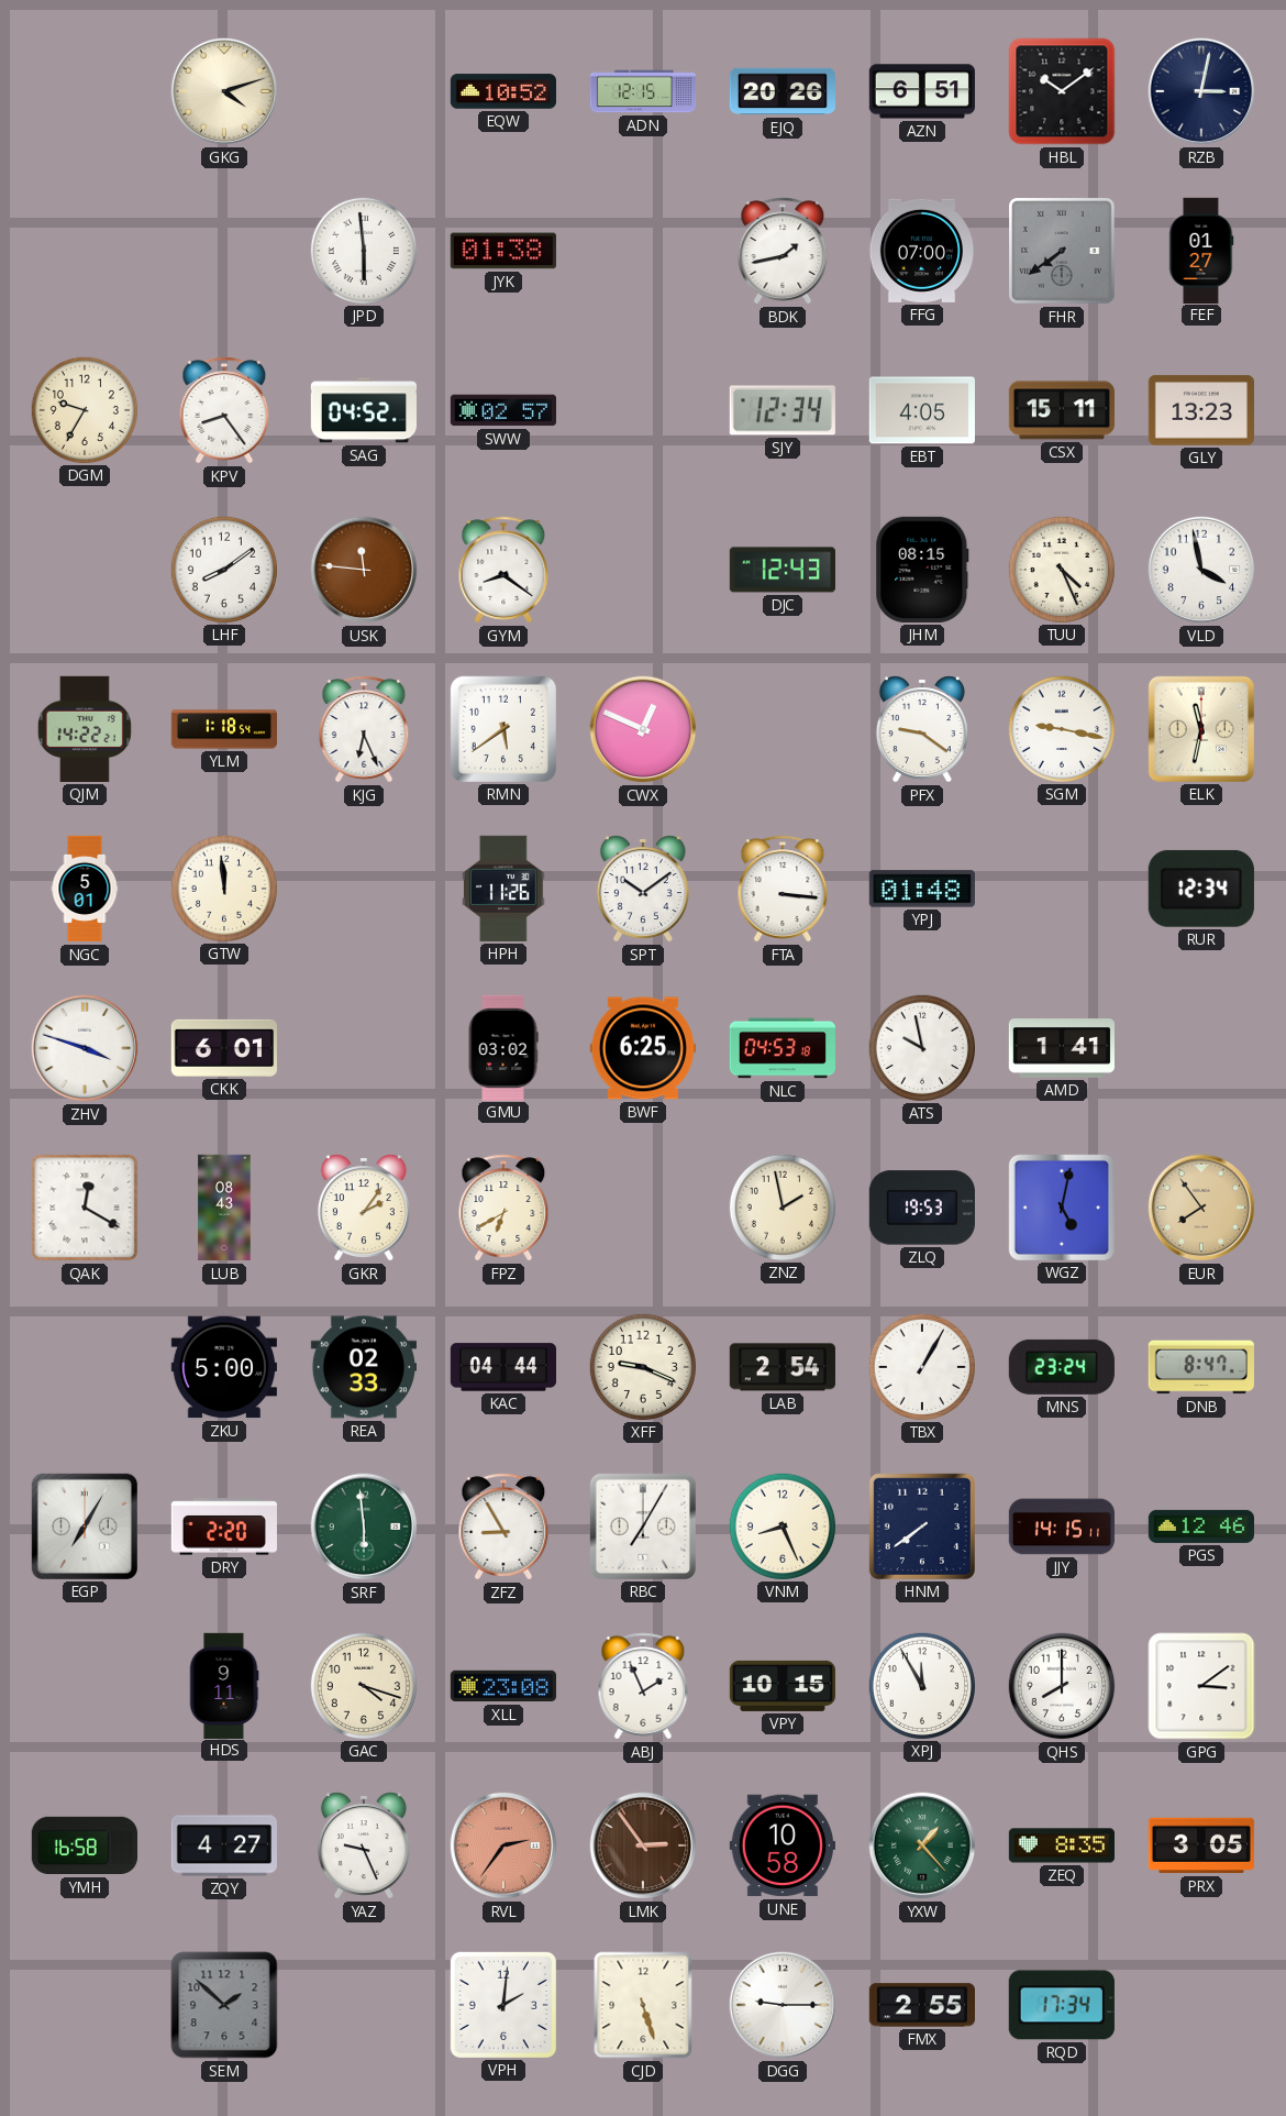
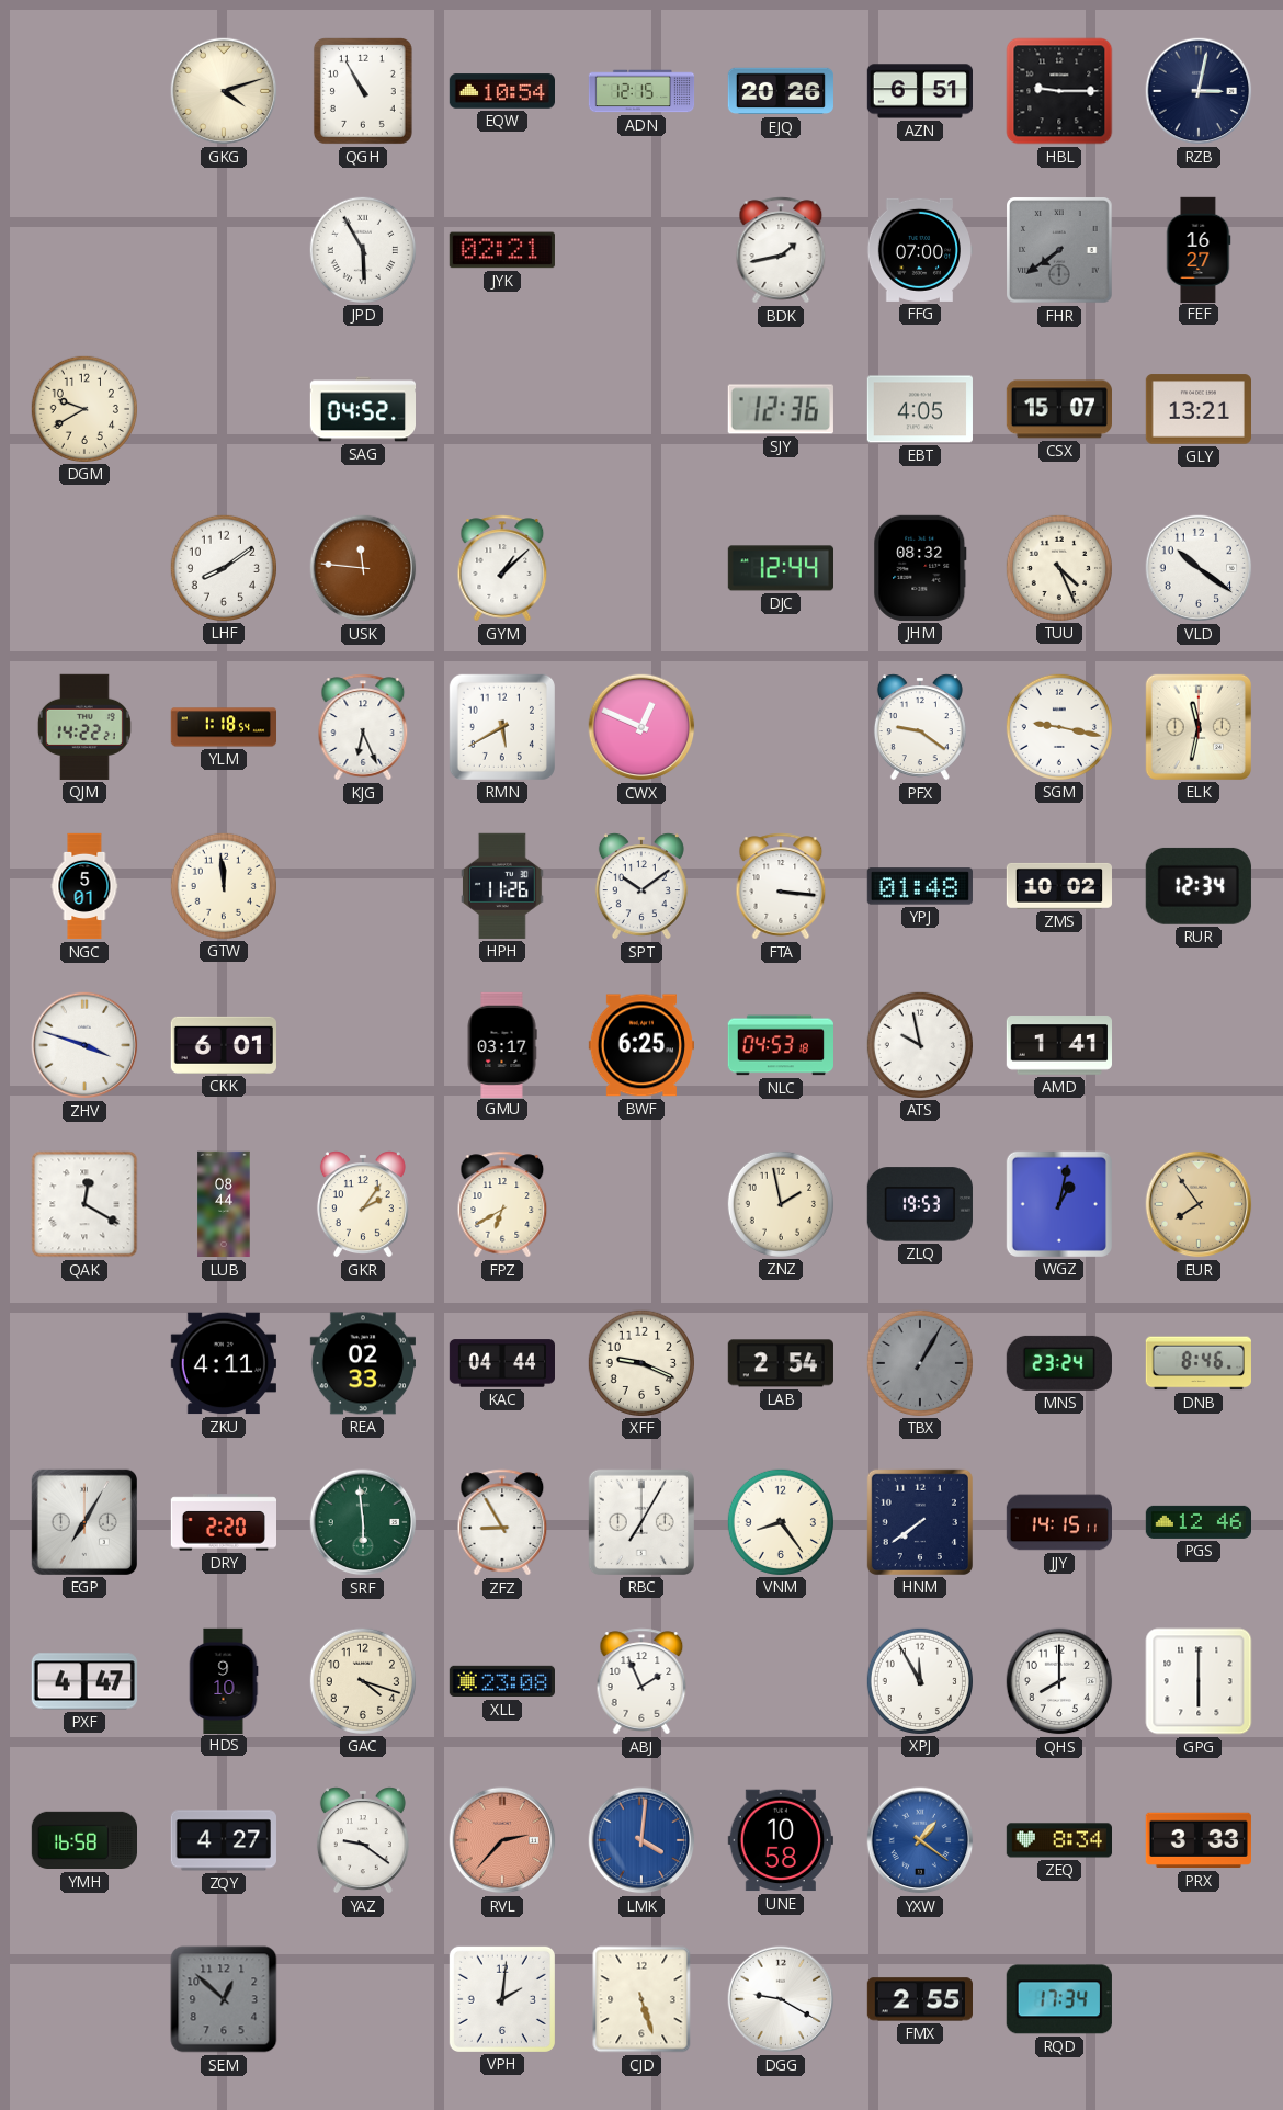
QGH: none -> 10:55 (363, 91)
EQW: 10:52 -> 10:54 (501, 91)
HBL: 10:09 -> 9:15 (1059, 91)
JPD: 5:59 -> 5:55 (362, 249)
JYK: 01:38 -> 02:21 (502, 250)
FEF: 01:27 -> 16:27 (1199, 249)
DGM: 9:35 -> 9:40 (83, 408)
KPV: 8:24 -> none (224, 410)
SWW: 02:57 -> none (502, 410)
SJY: 12:34 -> 12:36 (781, 409)
CSX: 15:11 -> 15:07 (1058, 409)
GLY: 13:23 -> 13:21 (1197, 409)
GYM: 8:21 -> 1:08 (502, 568)
DJC: 12:43 -> 12:44 (780, 568)
JHM: 08:15 -> 08:32 (920, 568)
VLD: 3:58 -> 10:21 (1199, 568)
RMN: 5:39 -> 5:40 (502, 727)
ZMS: none -> 10:02 (1058, 886)
GMU: 03:02 -> 03:17 (502, 1044)
LUB: 08:43 -> 08:44 (224, 1204)
WGZ: 5:02 -> 1:02 (1059, 1204)
ZKU: 5:00 -> 4:11 (224, 1363)
TBX dial: white -> grey (919, 1362)
DNB: 8:47 -> 8:46 (1199, 1363)
VNM: 8:26 -> 8:24 (780, 1521)
PXF: none -> 4:47 (84, 1681)
HDS: 9:11 -> 9:10 (224, 1680)
VPY: 10:15 -> none (781, 1686)
GPG: 3:09 -> 6:00 (1199, 1681)
YAZ: 9:26 -> 9:21 (363, 1840)
RVL: 2:36 -> 2:37 (502, 1840)
LMK: 2:54 -> 4:01 (642, 1840)
LMK dial: brown -> blue (642, 1840)
YXW: 1:23 -> 1:21 (920, 1840)
YXW dial: green -> blue (920, 1840)
ZEQ: 8:35 -> 8:34 (1058, 1840)
PRX: 3:05 -> 3:33 (1199, 1840)
SEM: 1:52 -> 12:52 (224, 1999)
DGG: 9:15 -> 9:20 (781, 1999)
